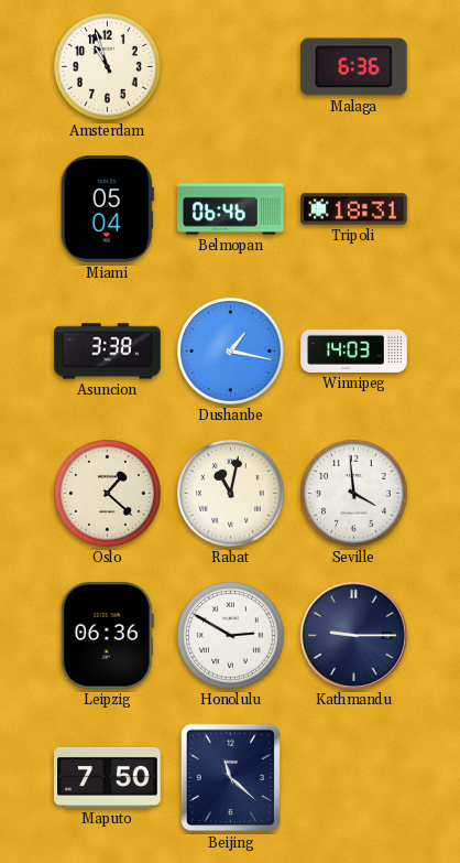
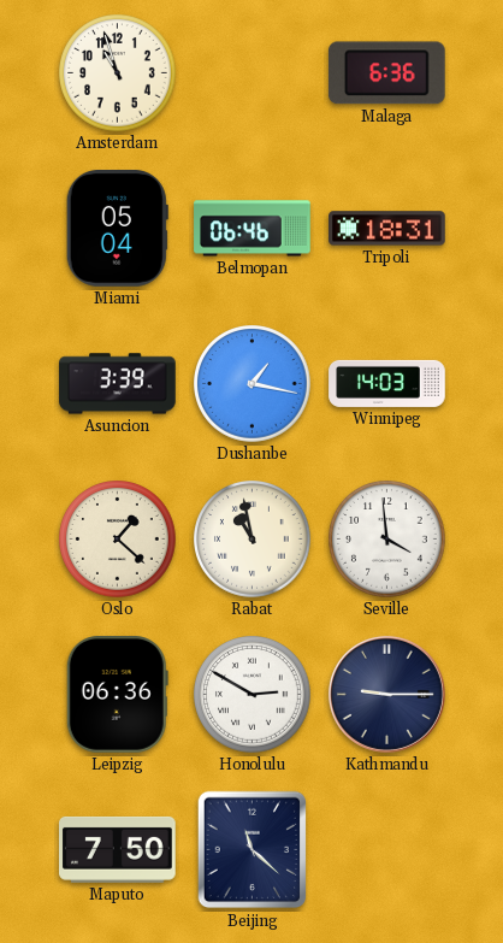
Asuncion: 3:38 -> 3:39 (118, 384)
Rabat: 11:02 -> 10:58 (253, 540)
